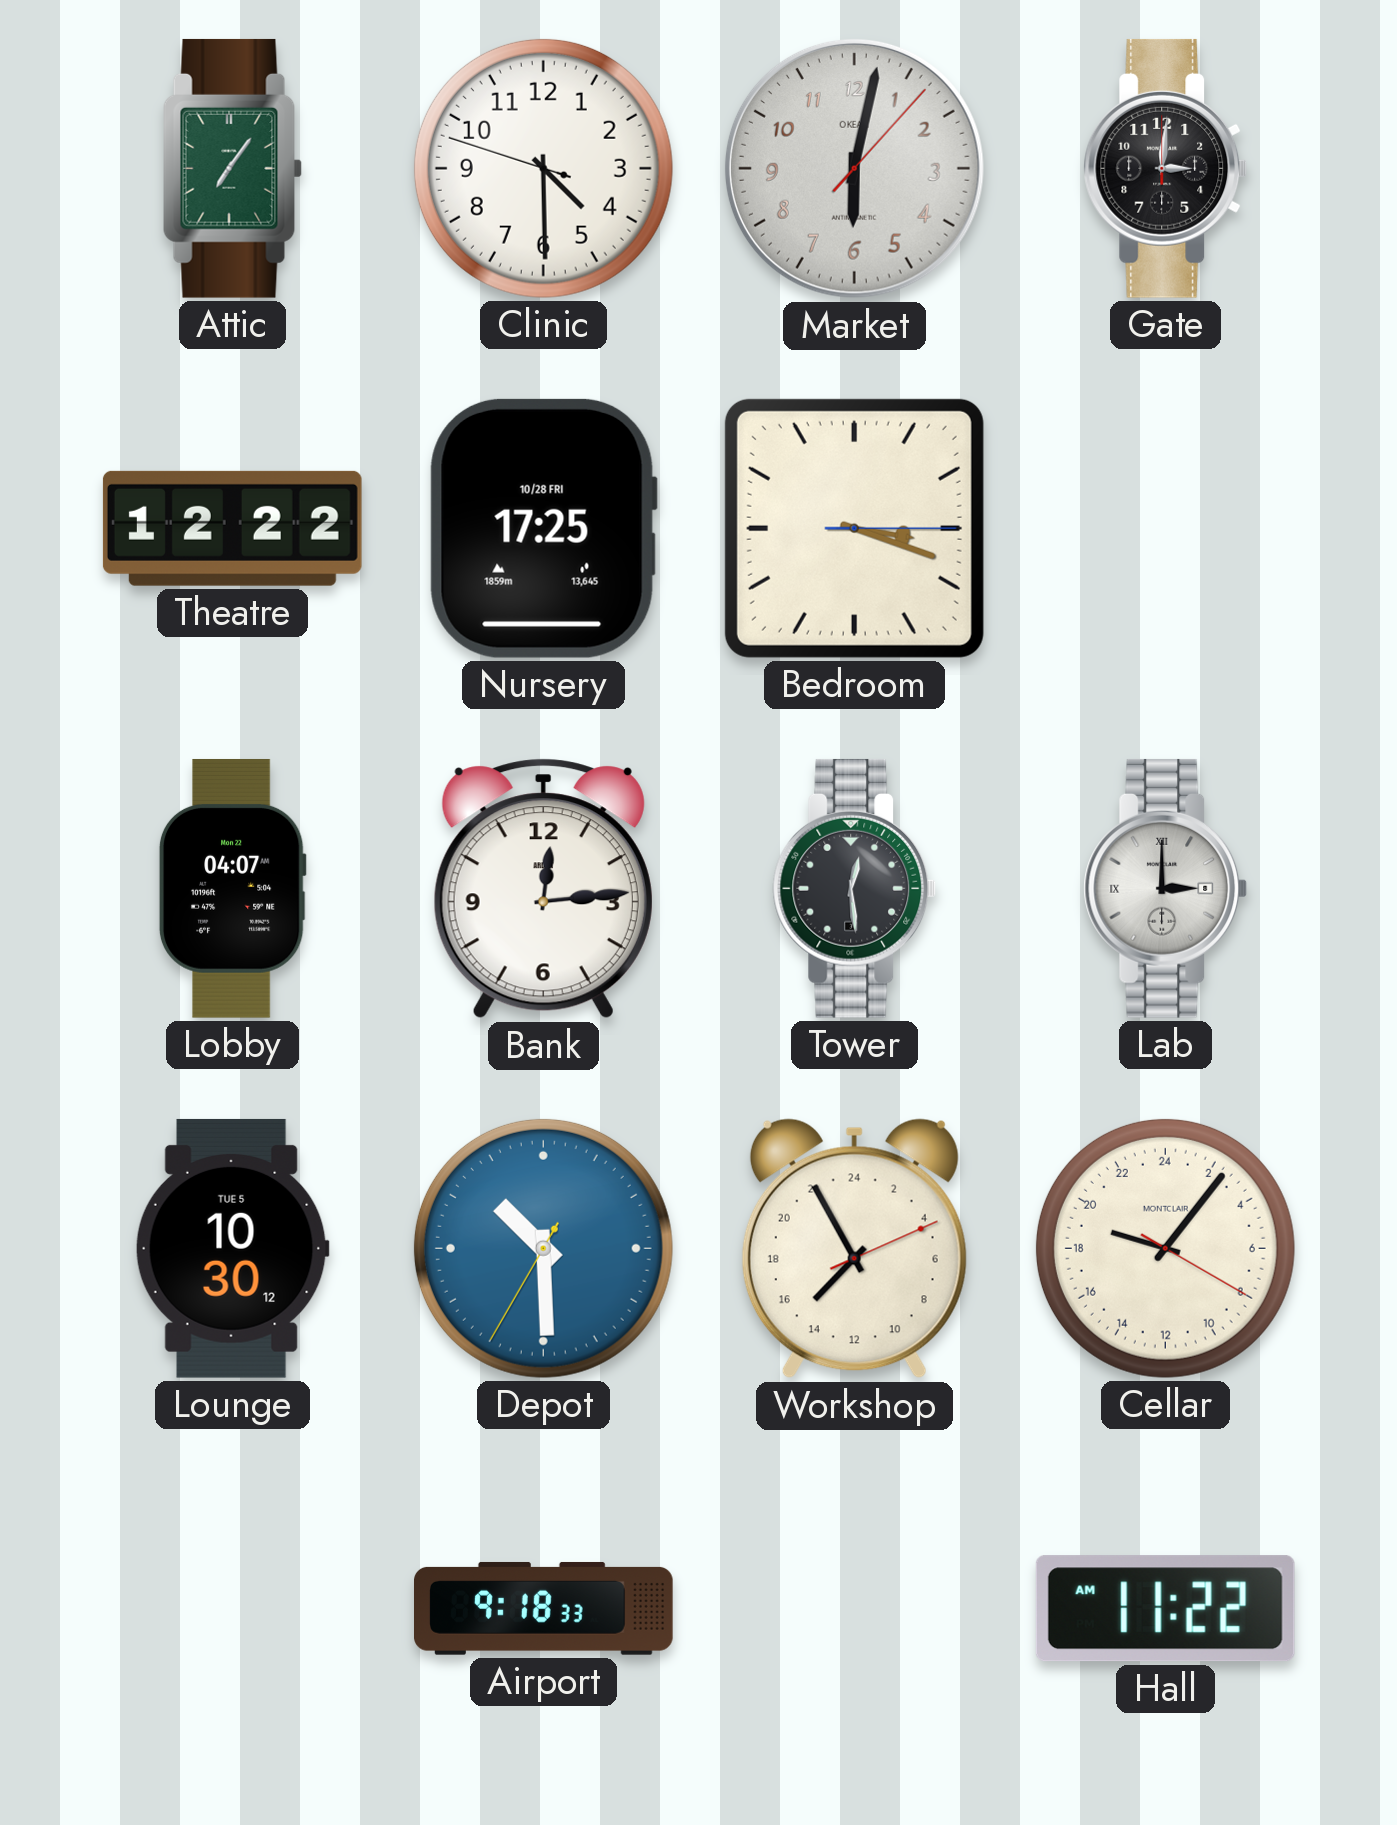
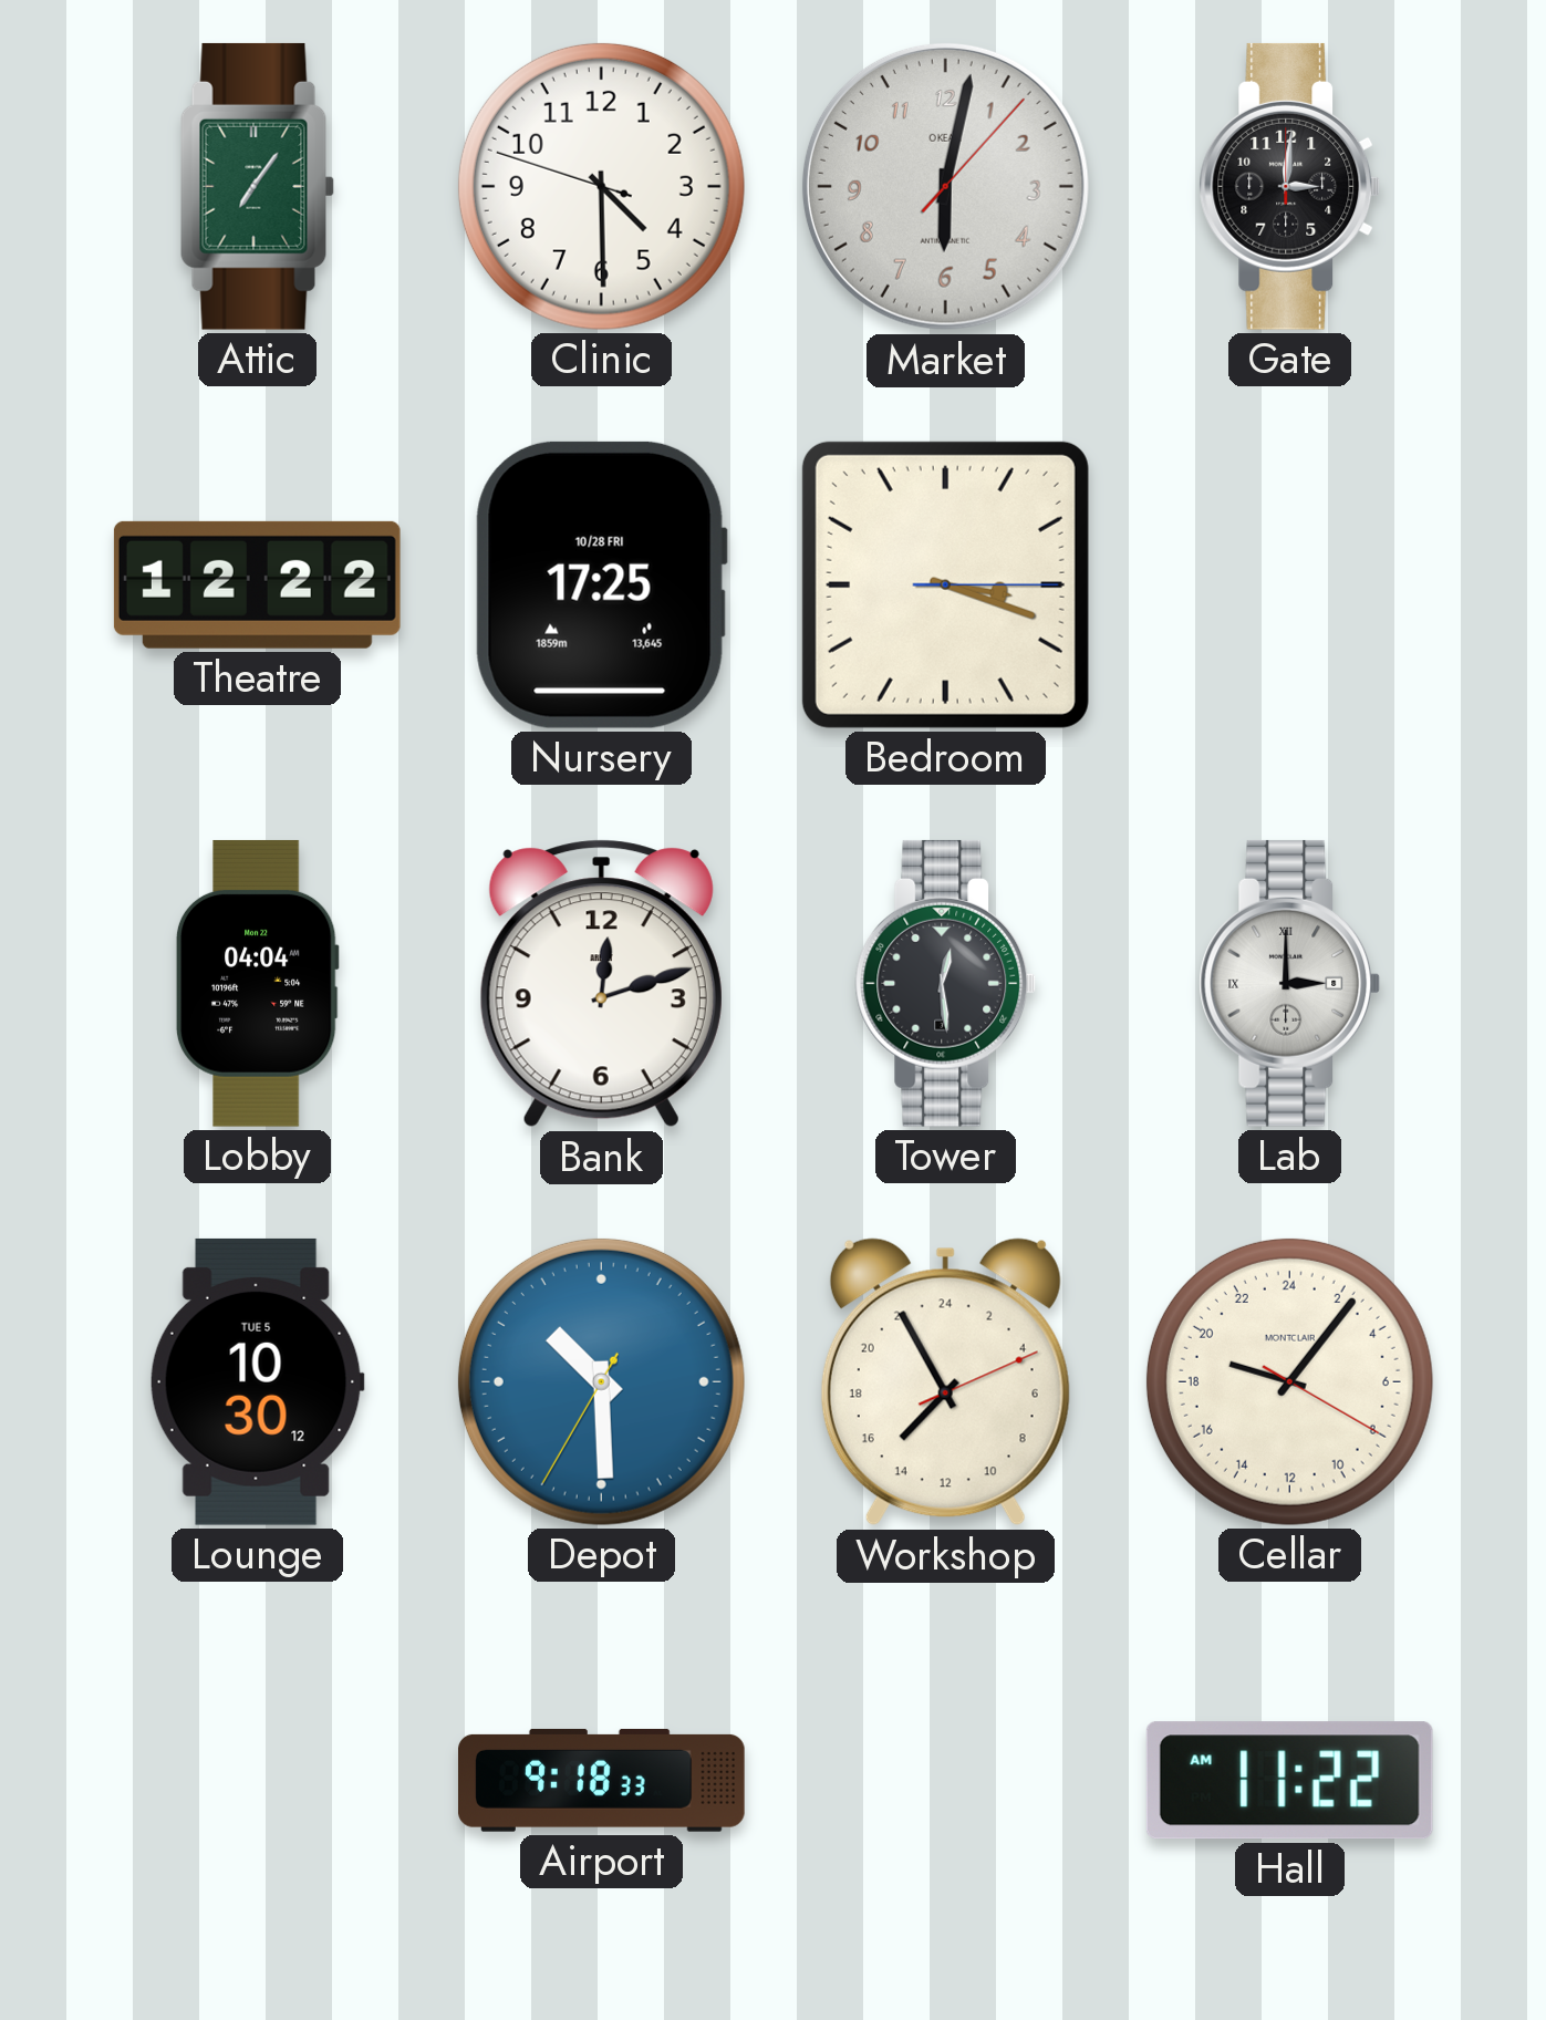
Lobby: 04:07 -> 04:04 (257, 983)
Bank: 12:14 -> 12:12 (601, 984)
